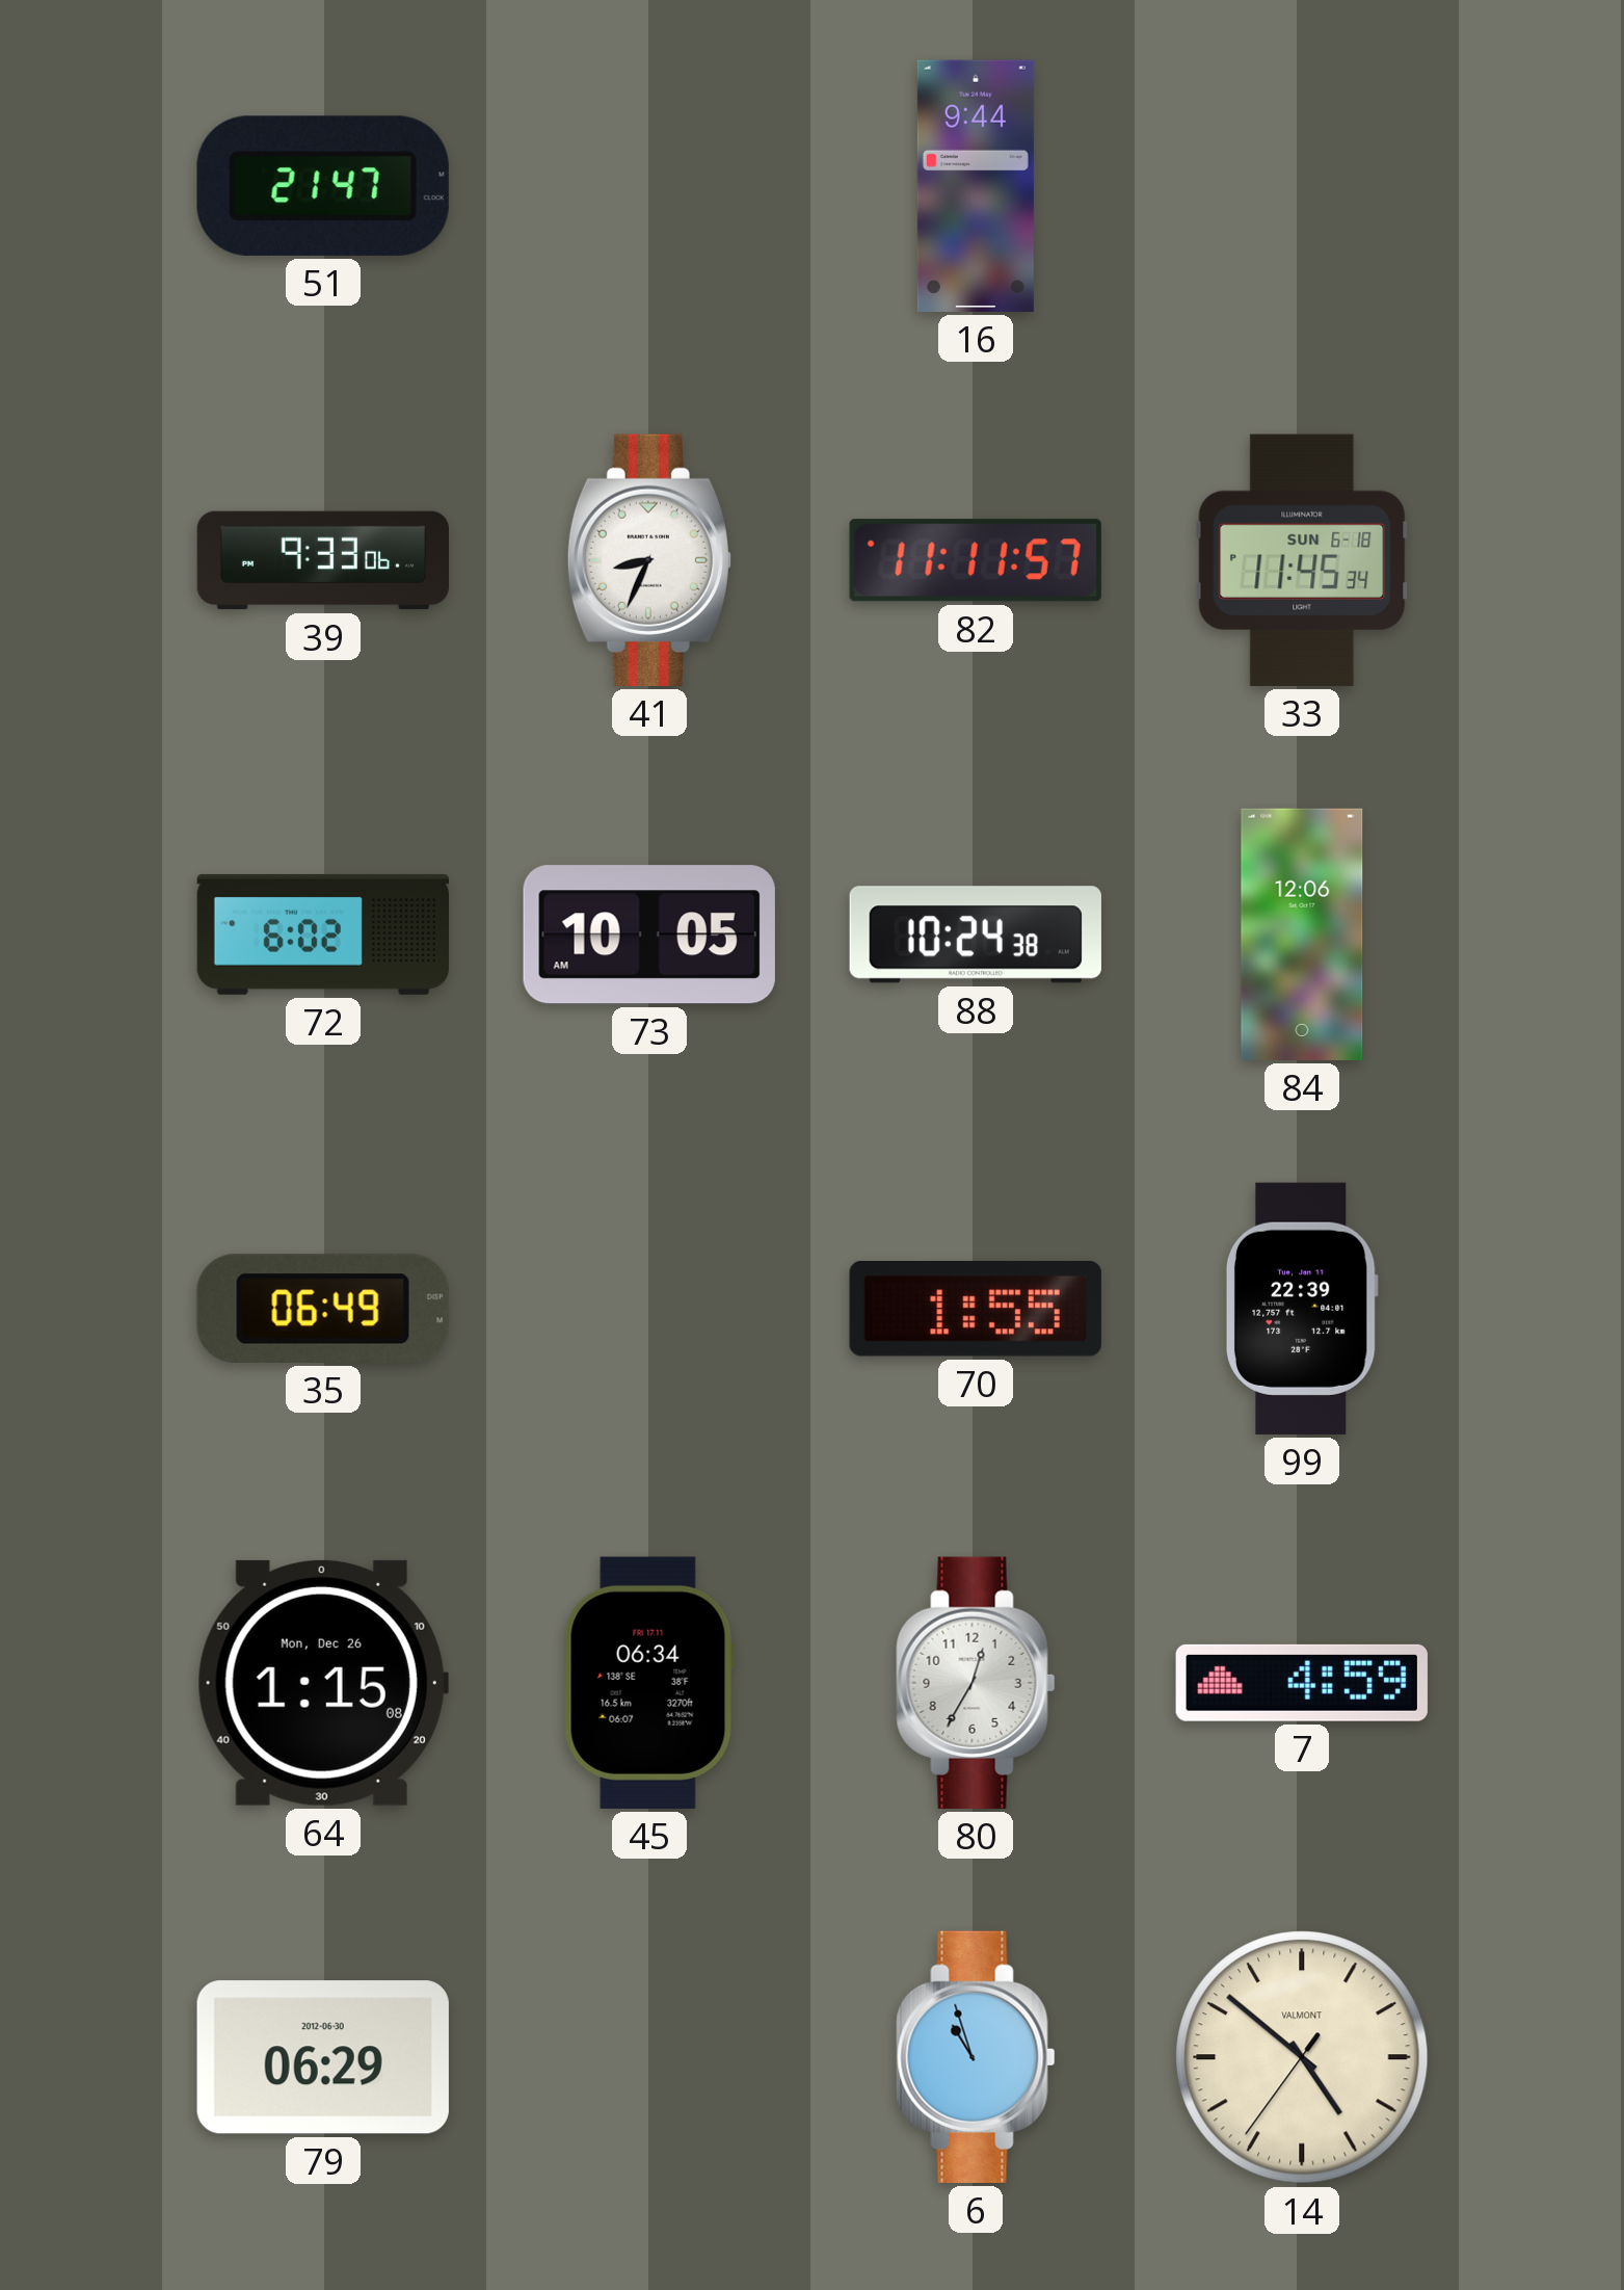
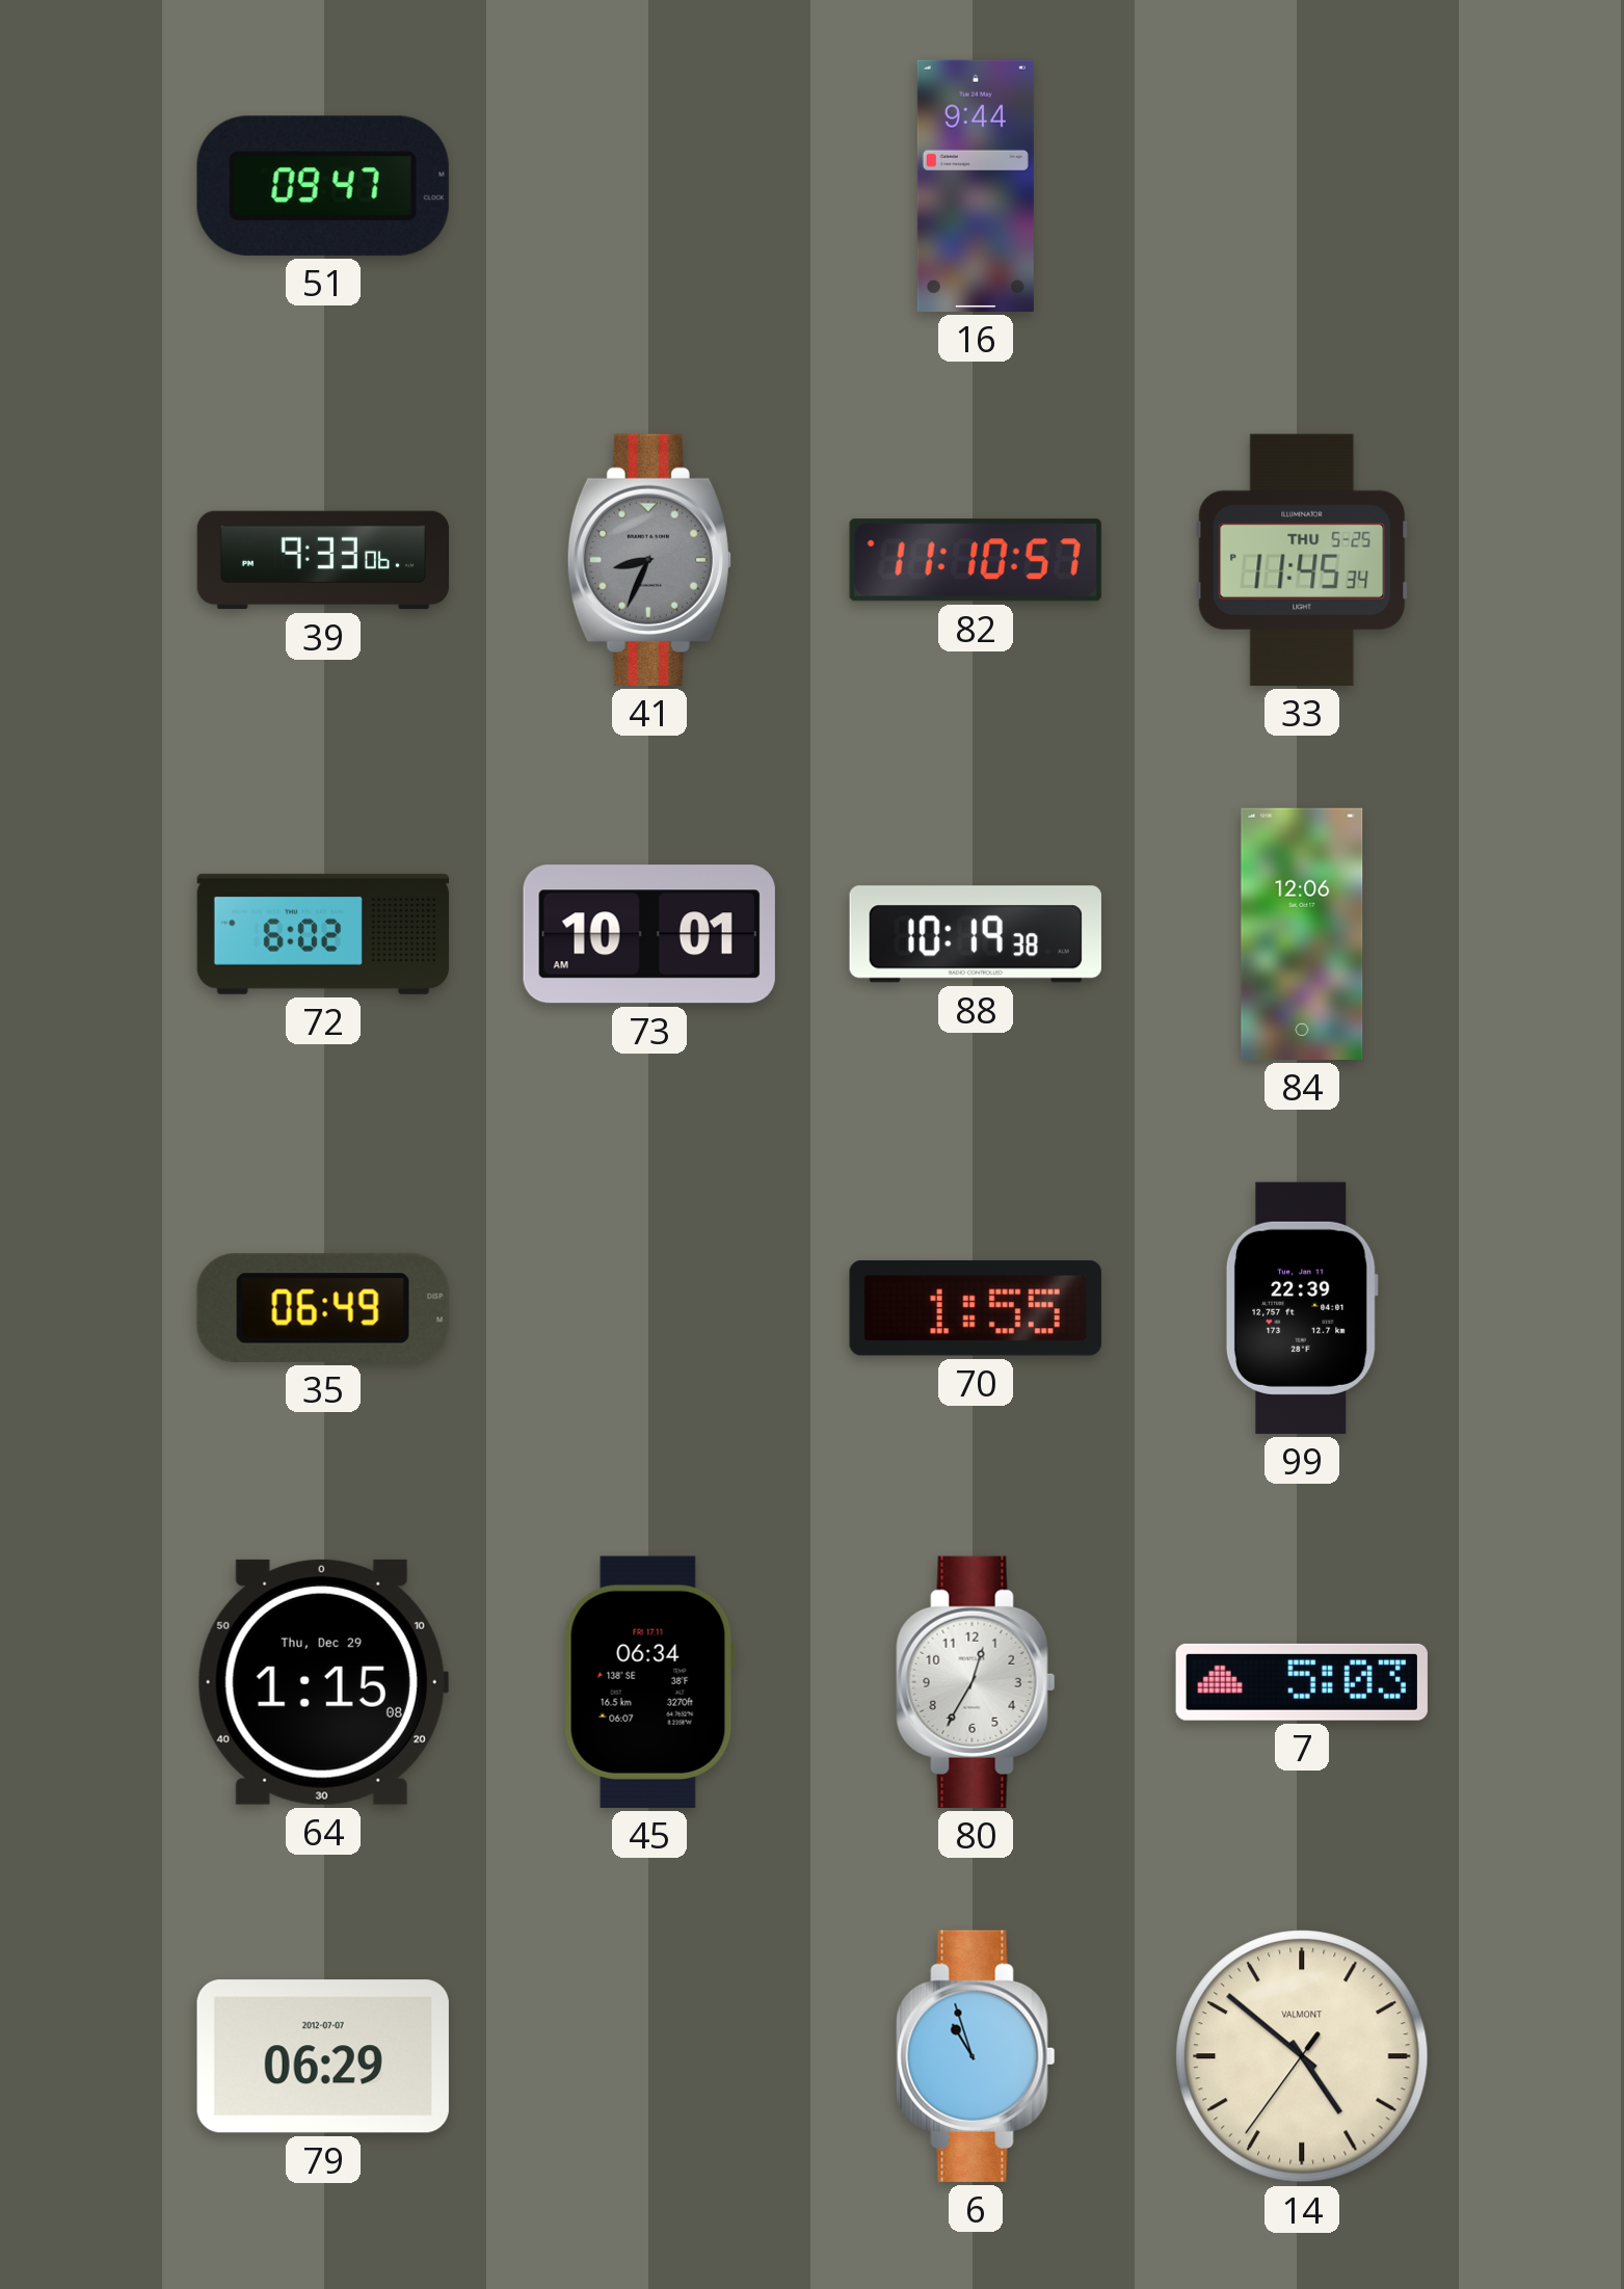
51: 21:47 -> 09:47 (323, 186)
41 dial: white -> grey (649, 560)
82: 11:11 -> 11:10 (976, 560)
33 date: SUN 6-18 -> THU 5-25 (1302, 560)
73: 10:05 -> 10:01 (649, 934)
88: 10:24 -> 10:19 (976, 934)
64 date: Mon, Dec 26 -> Thu, Dec 29 (323, 1682)
7: 4:59 -> 5:03 (1302, 1682)
79 date: 2012-06-30 -> 2012-07-07 (323, 2056)
